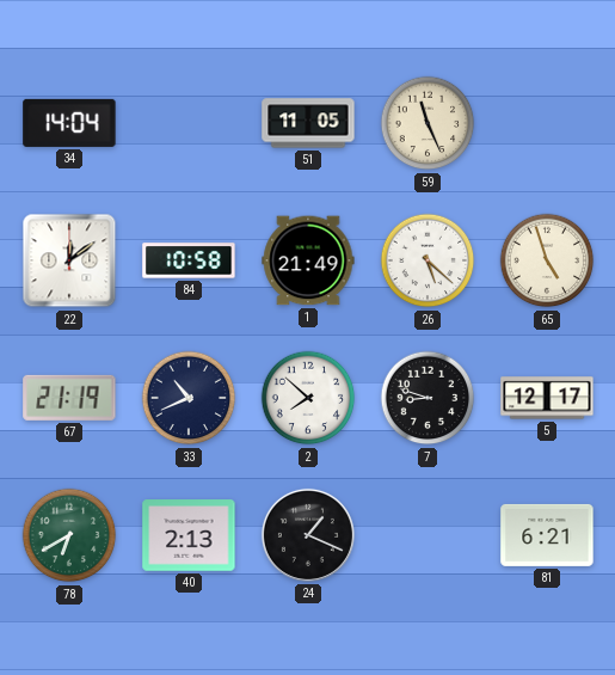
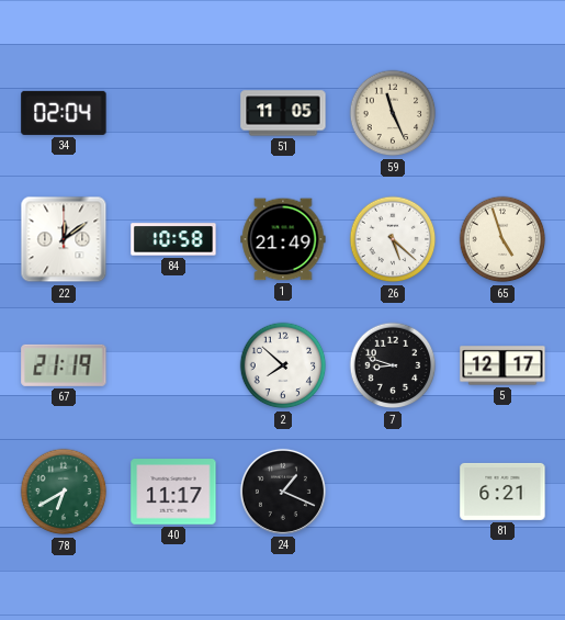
34: 14:04 -> 02:04 (64, 113)
33: 10:41 -> none (189, 398)
40: 2:13 -> 11:17 (173, 492)
